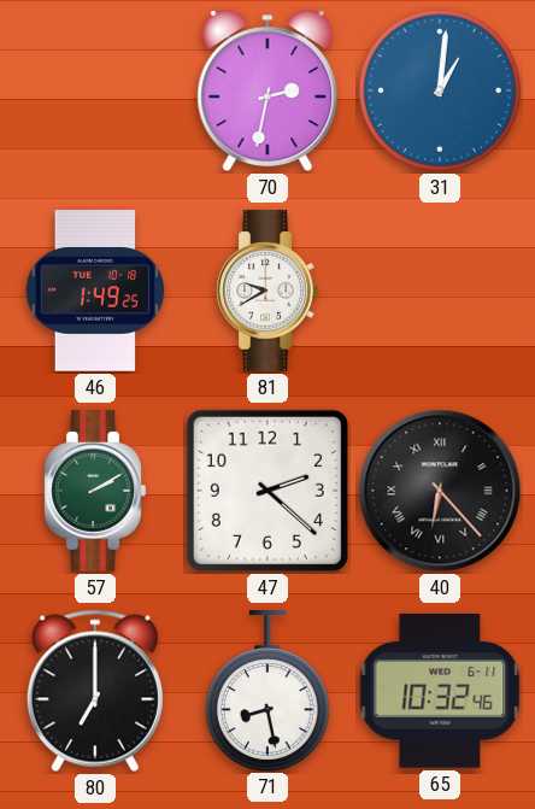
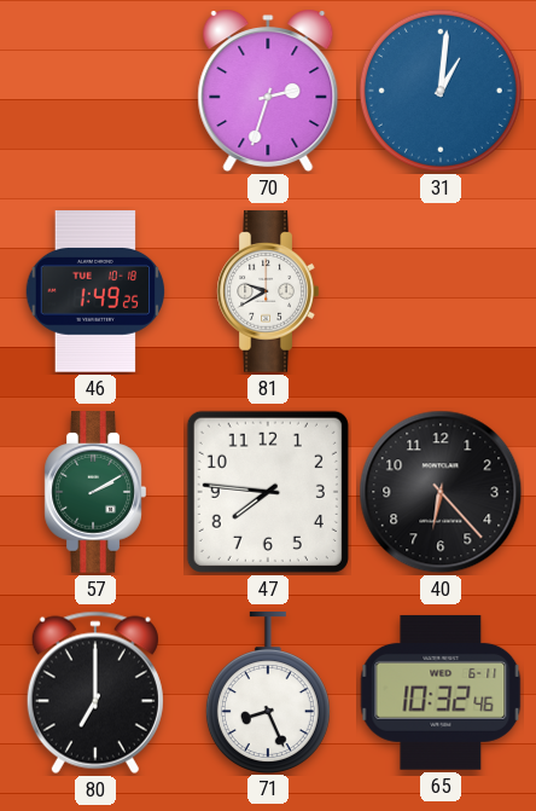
70: 2:32 -> 2:33 (268, 91)
47: 2:22 -> 7:46 (268, 492)
40 numerals: Roman -> Arabic (441, 492)
71: 8:28 -> 8:26 (268, 693)
